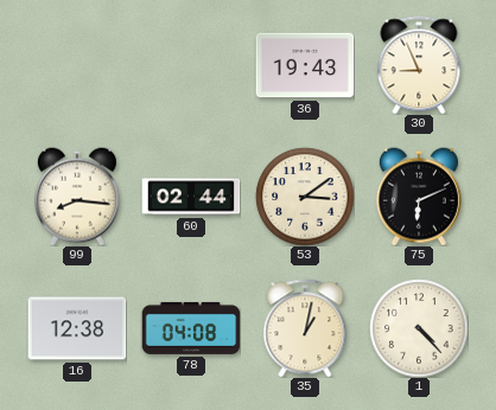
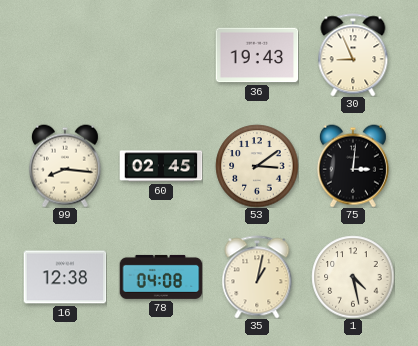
60: 02:44 -> 02:45 (161, 166)
75: 6:11 -> 3:01 (353, 166)
1: 4:23 -> 4:28 (353, 277)
